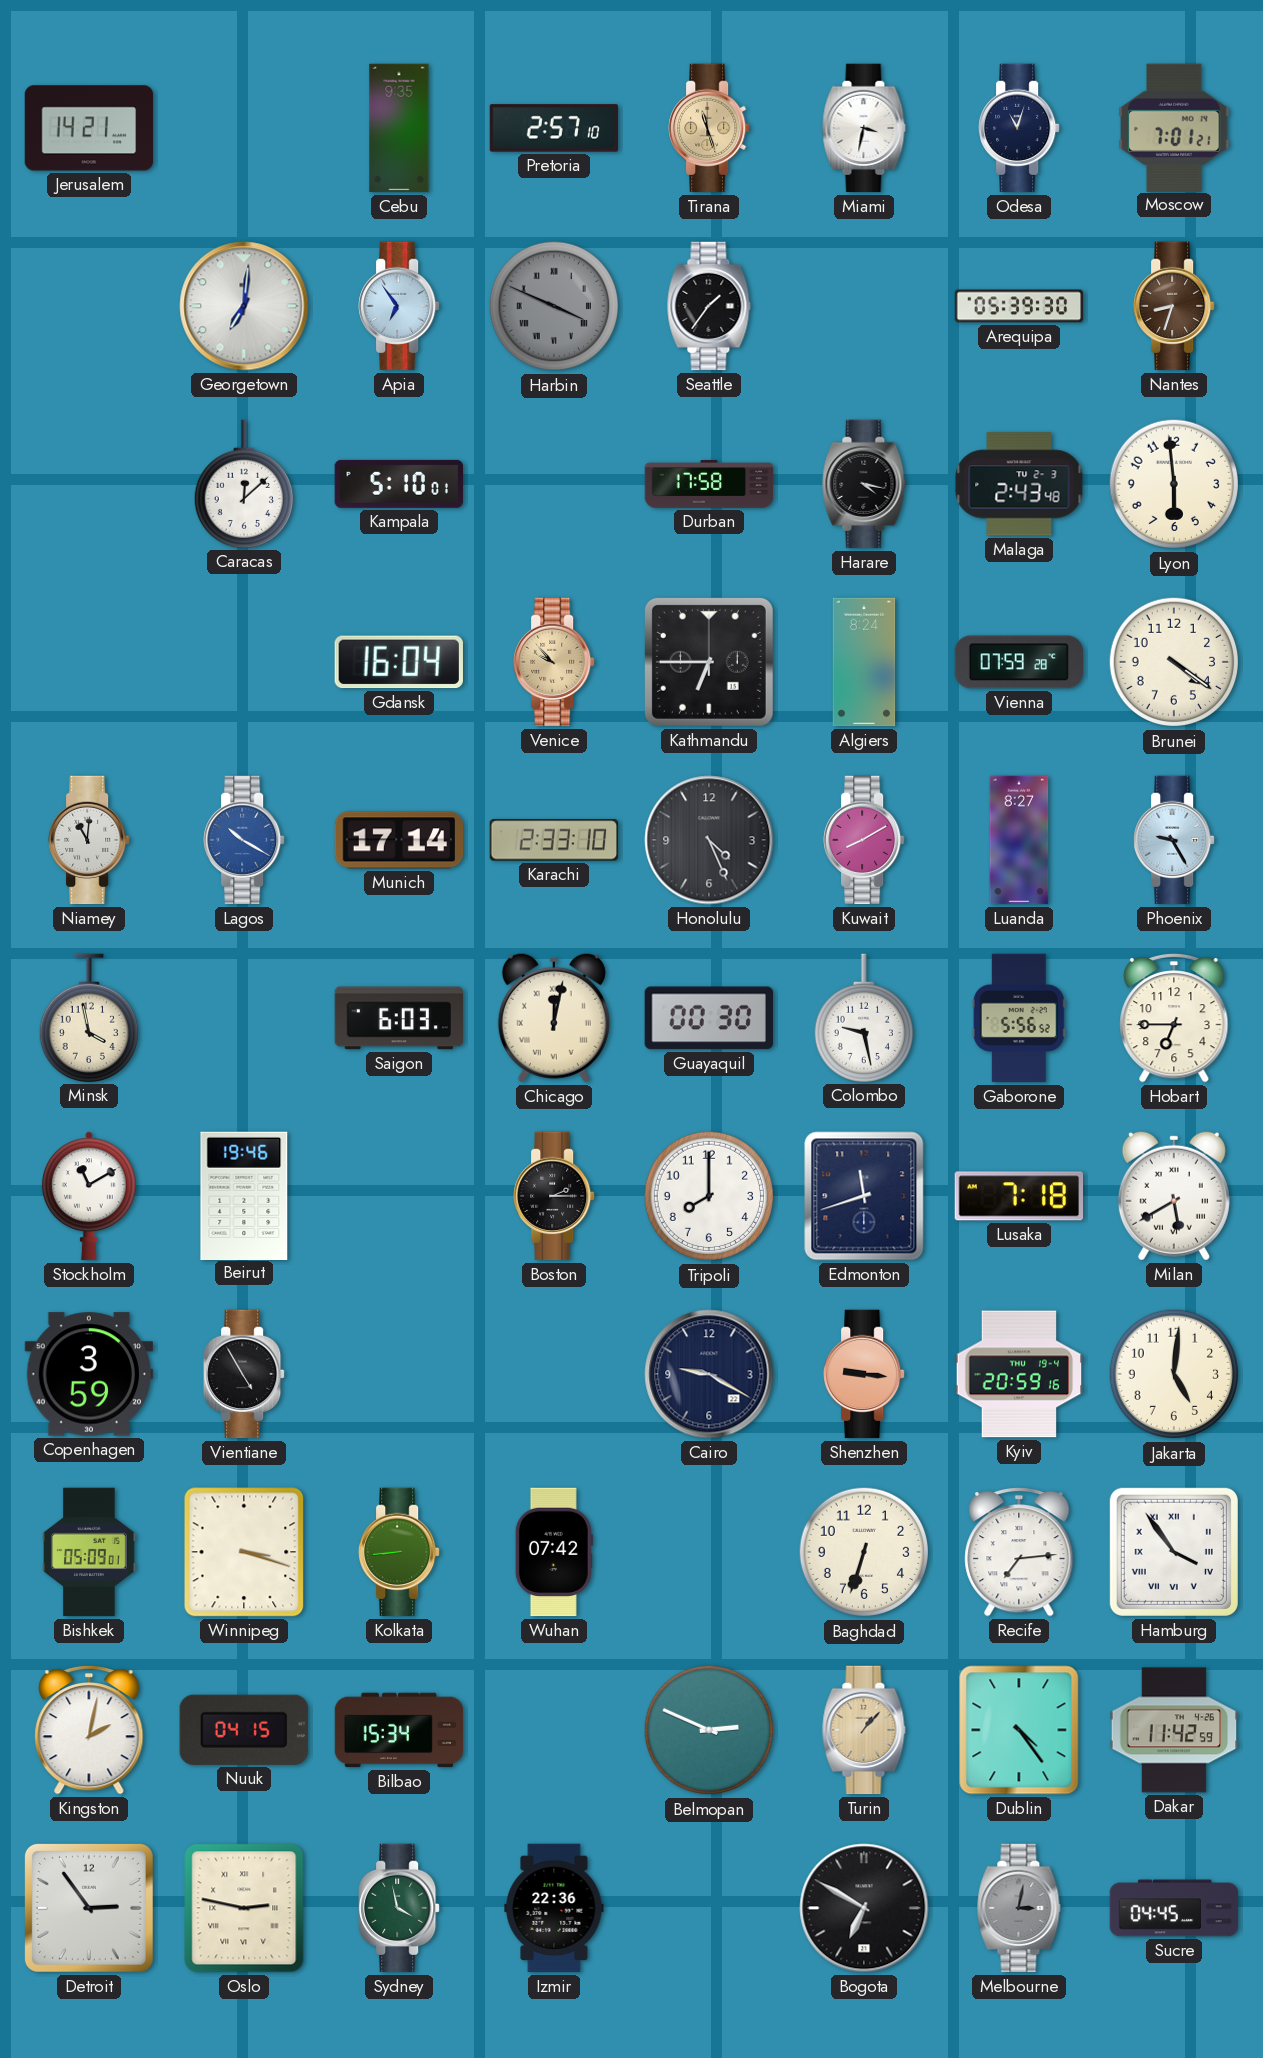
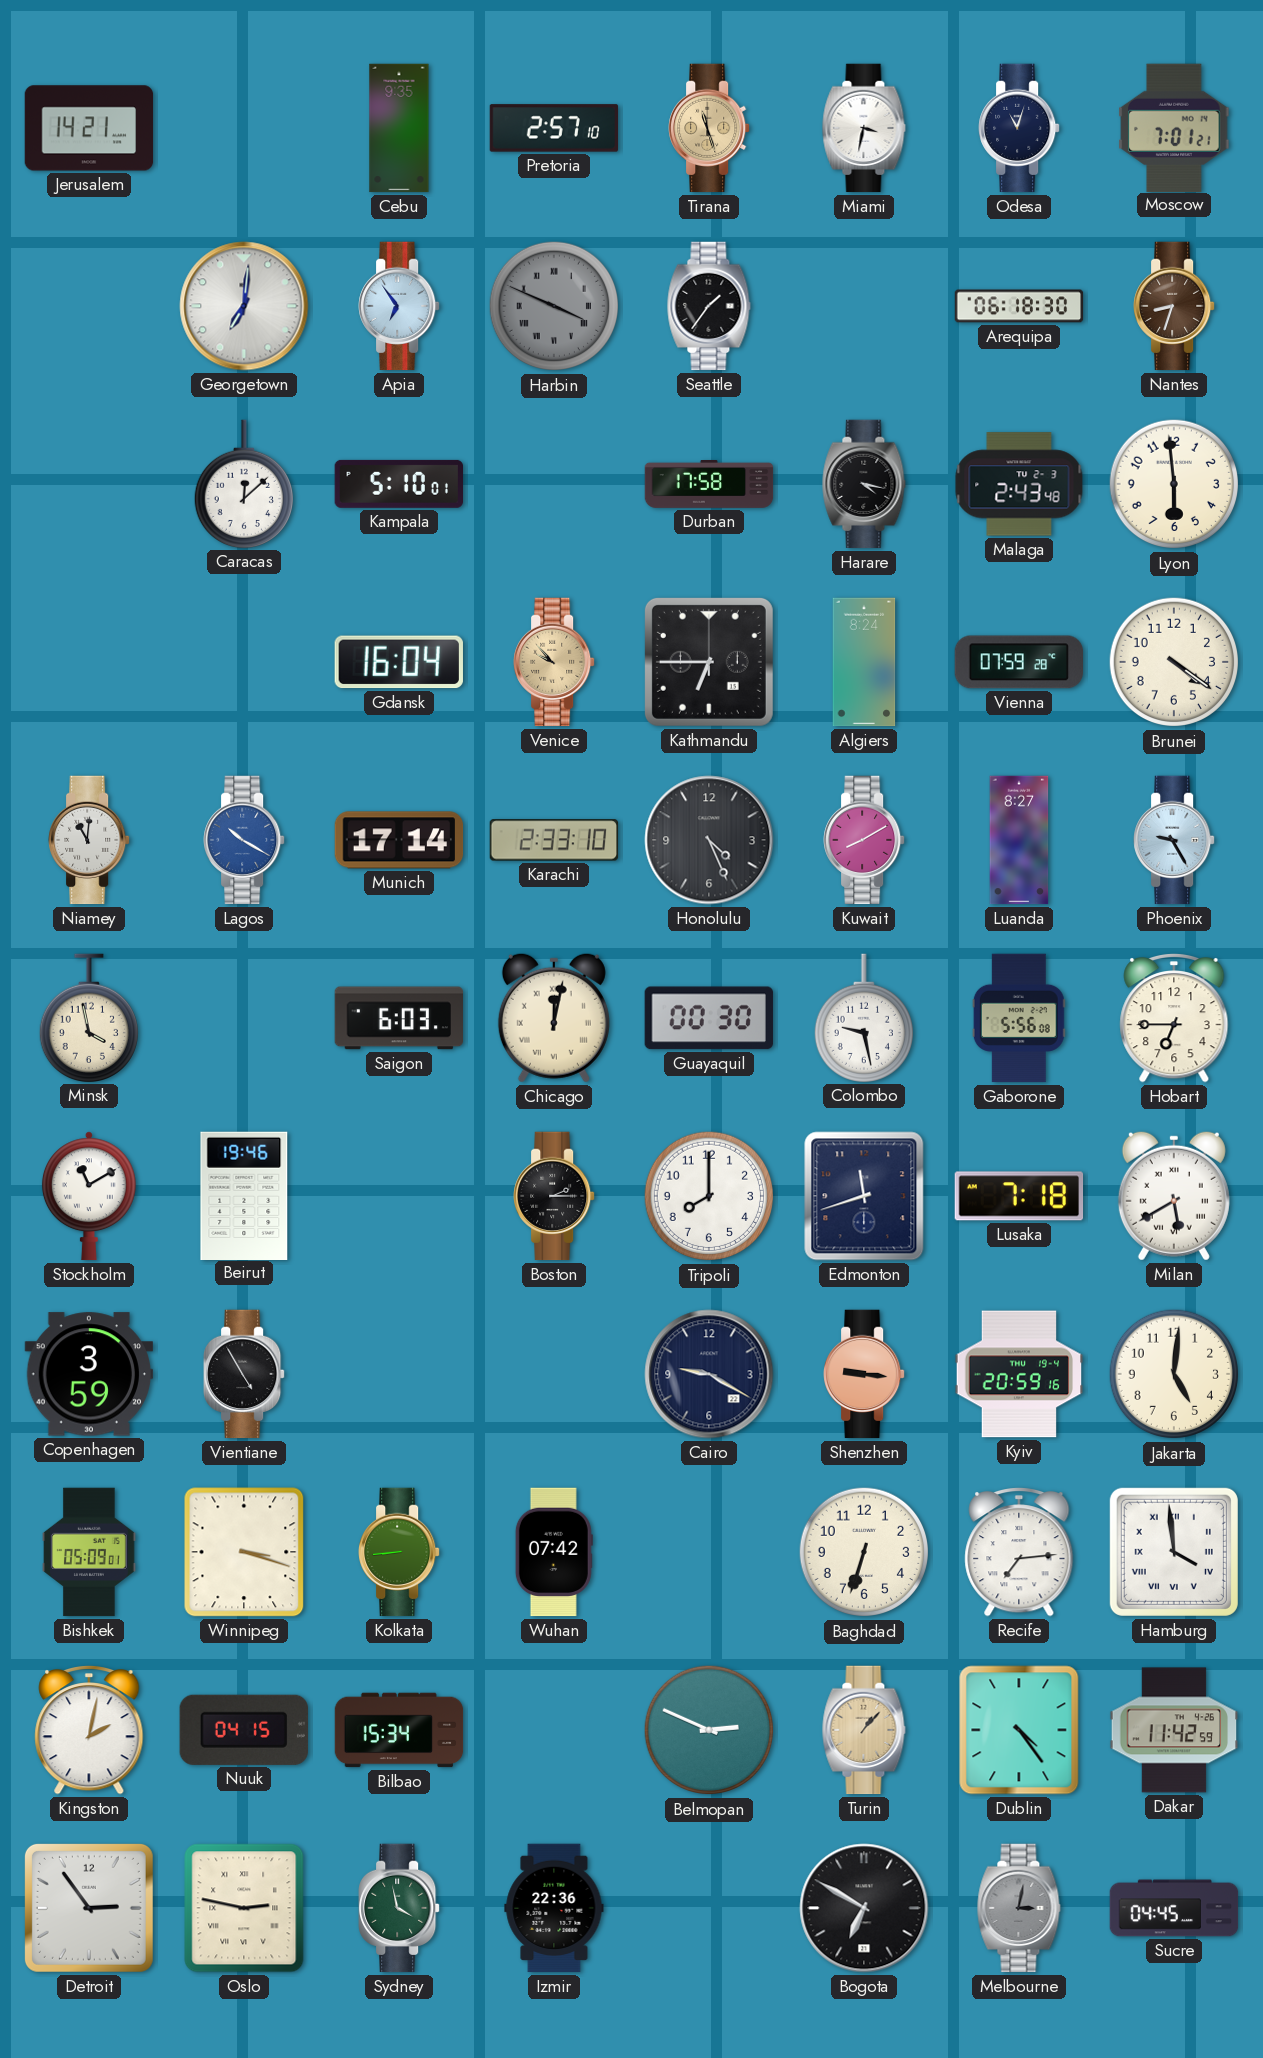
Arequipa: 05:39 -> 06:18 (1019, 306)
Gaborone: 5:56:52 -> 5:56:08 (1019, 1018)
Hamburg: 3:54 -> 3:59 (1174, 1552)
